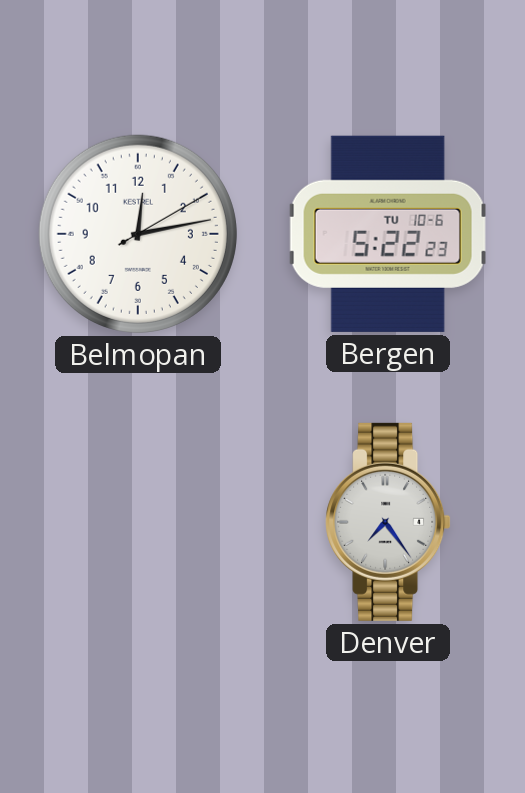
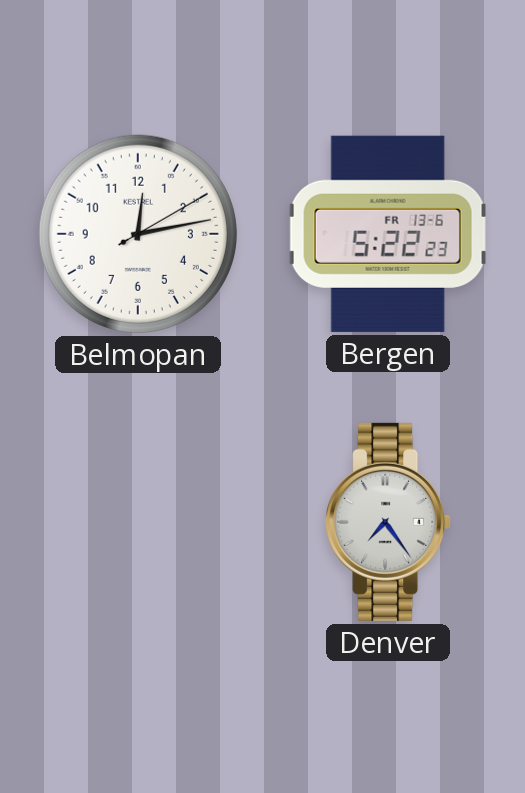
Bergen date: TU 10-6 -> FR 13-6 (388, 234)
